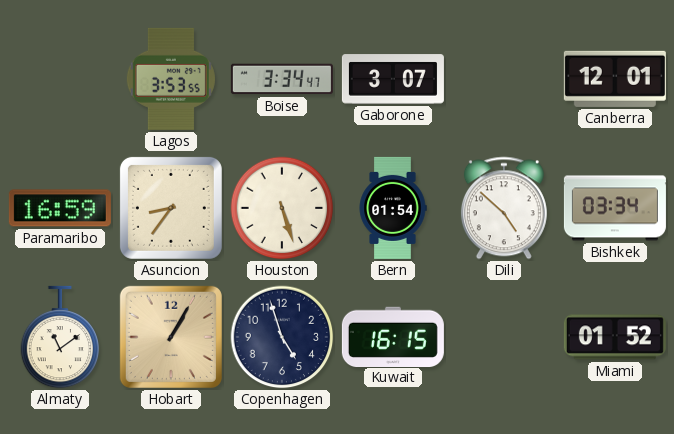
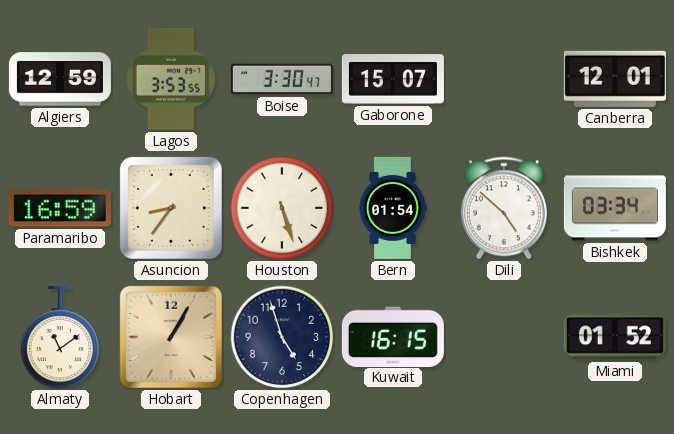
Algiers: none -> 12:59 (60, 79)
Boise: 3:34 -> 3:30 (282, 79)
Gaborone: 3:07 -> 15:07 (393, 79)
